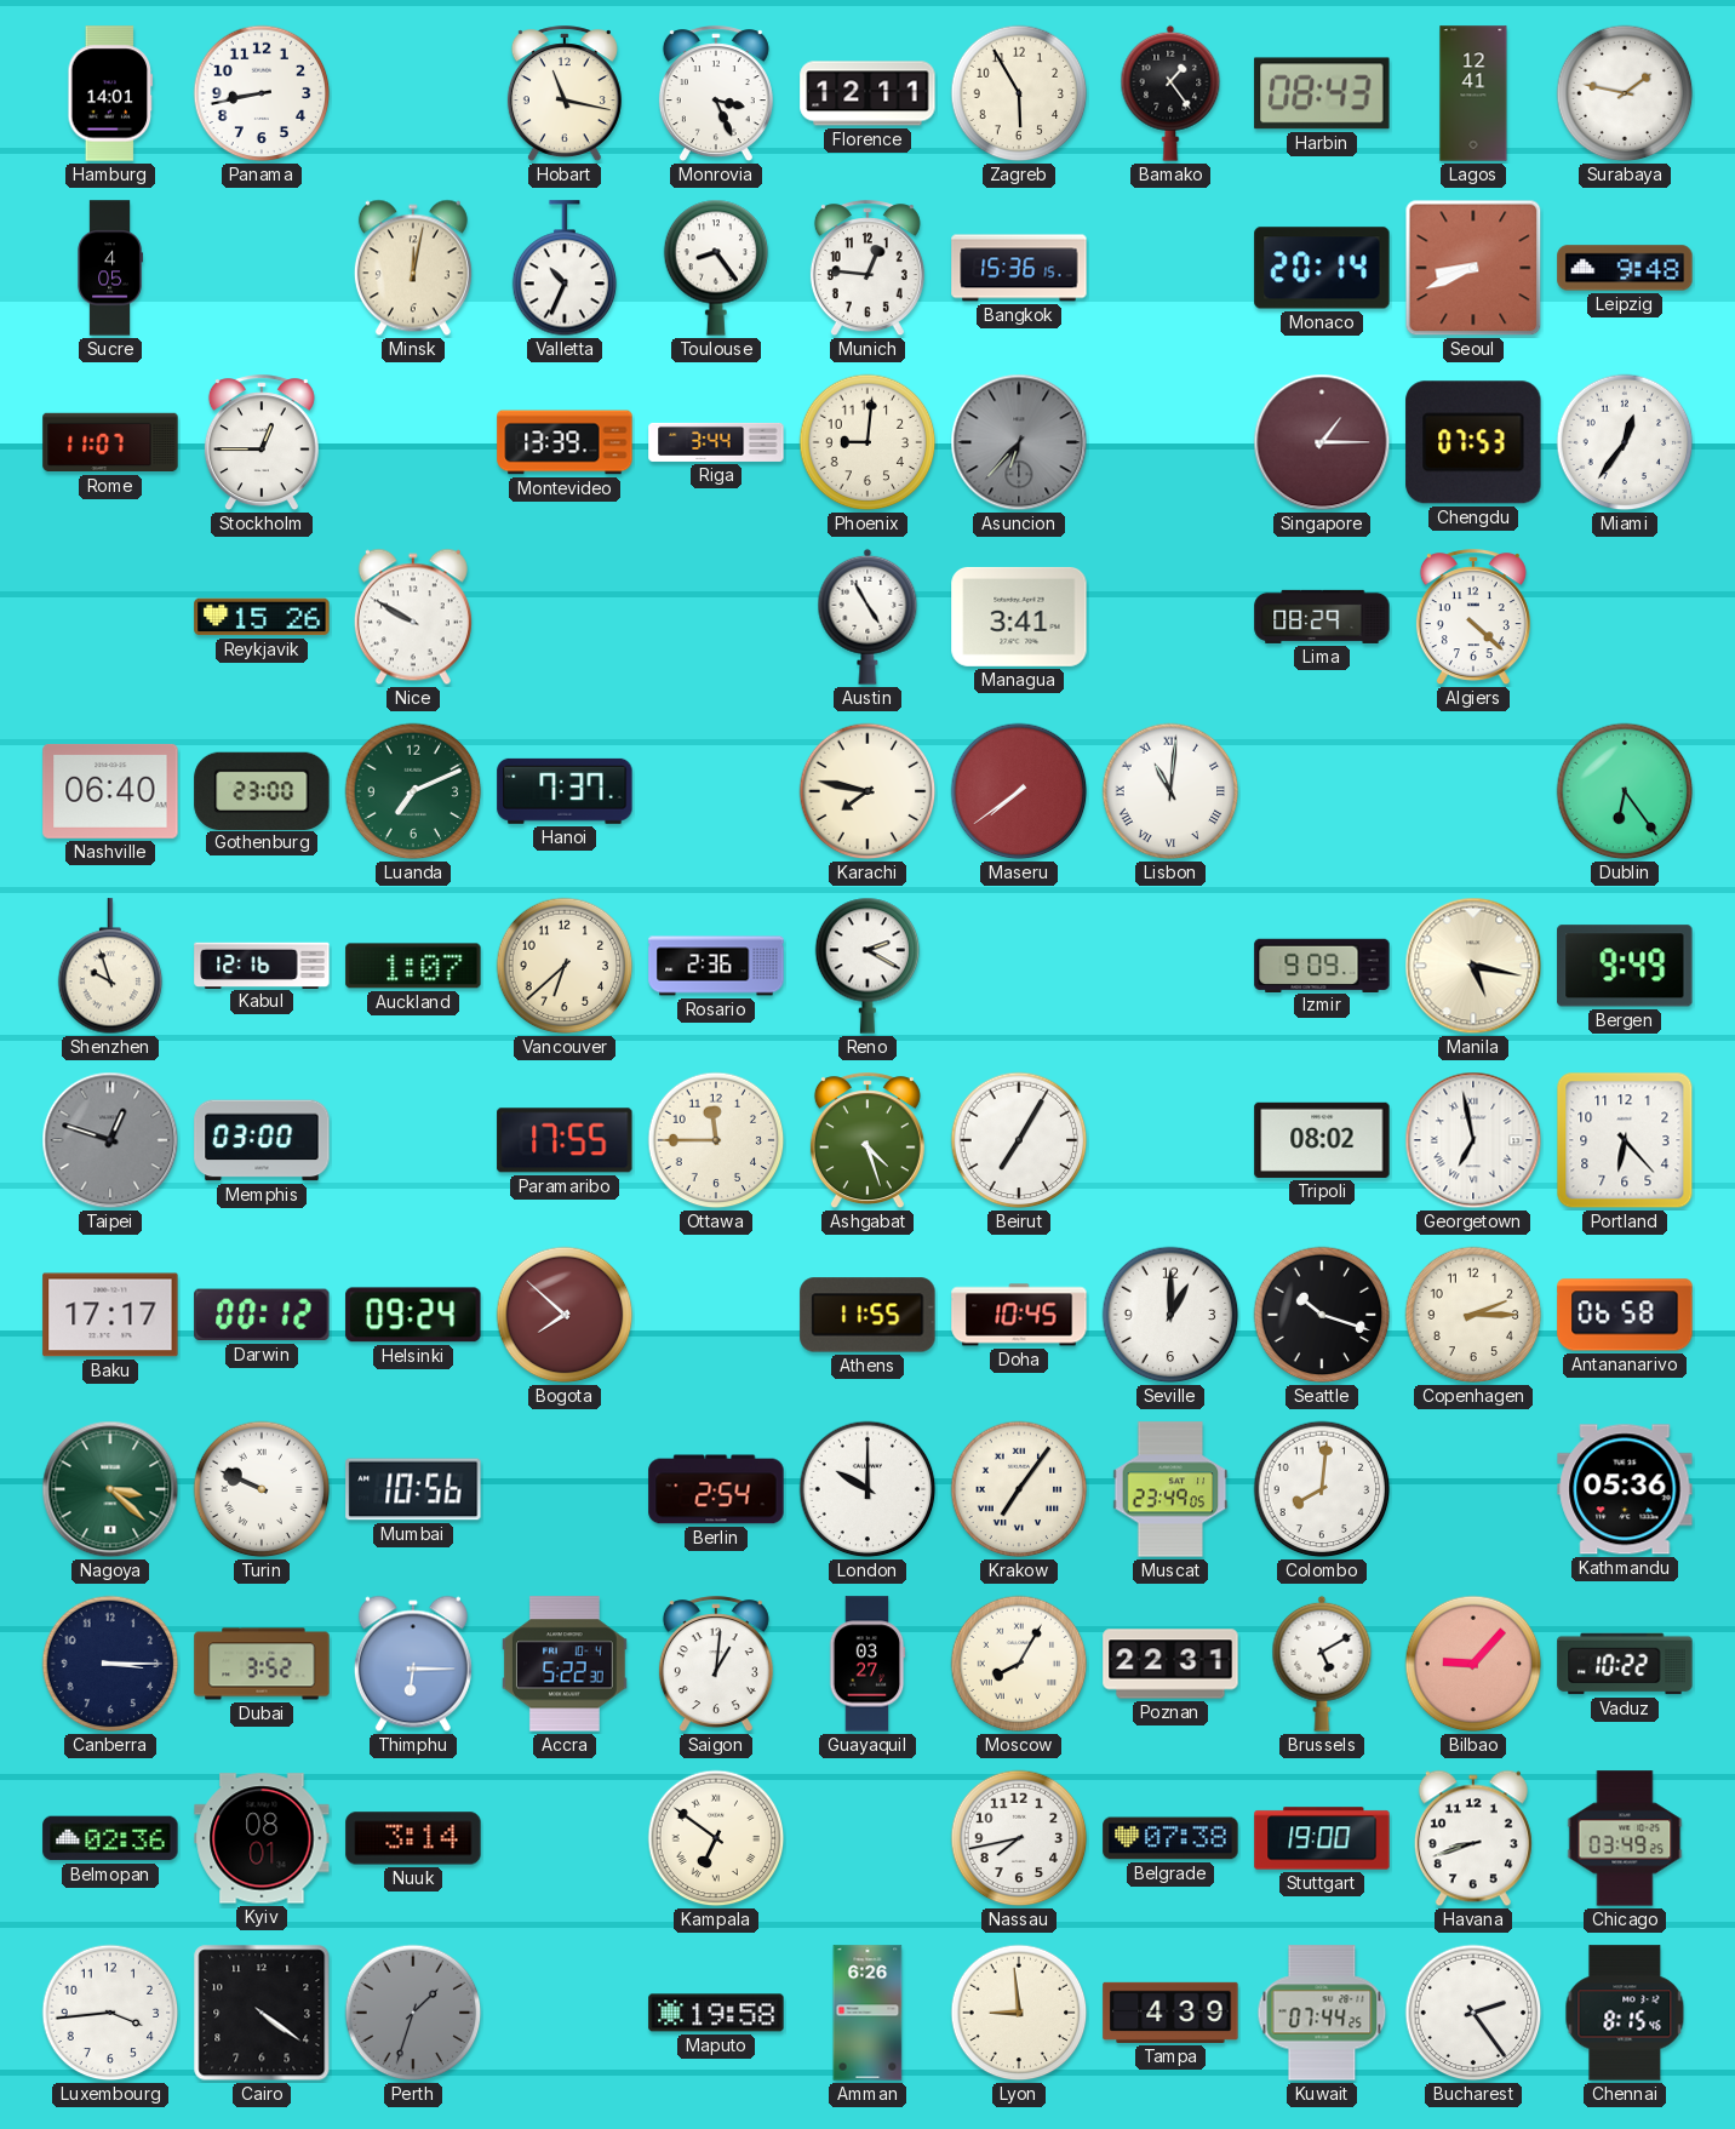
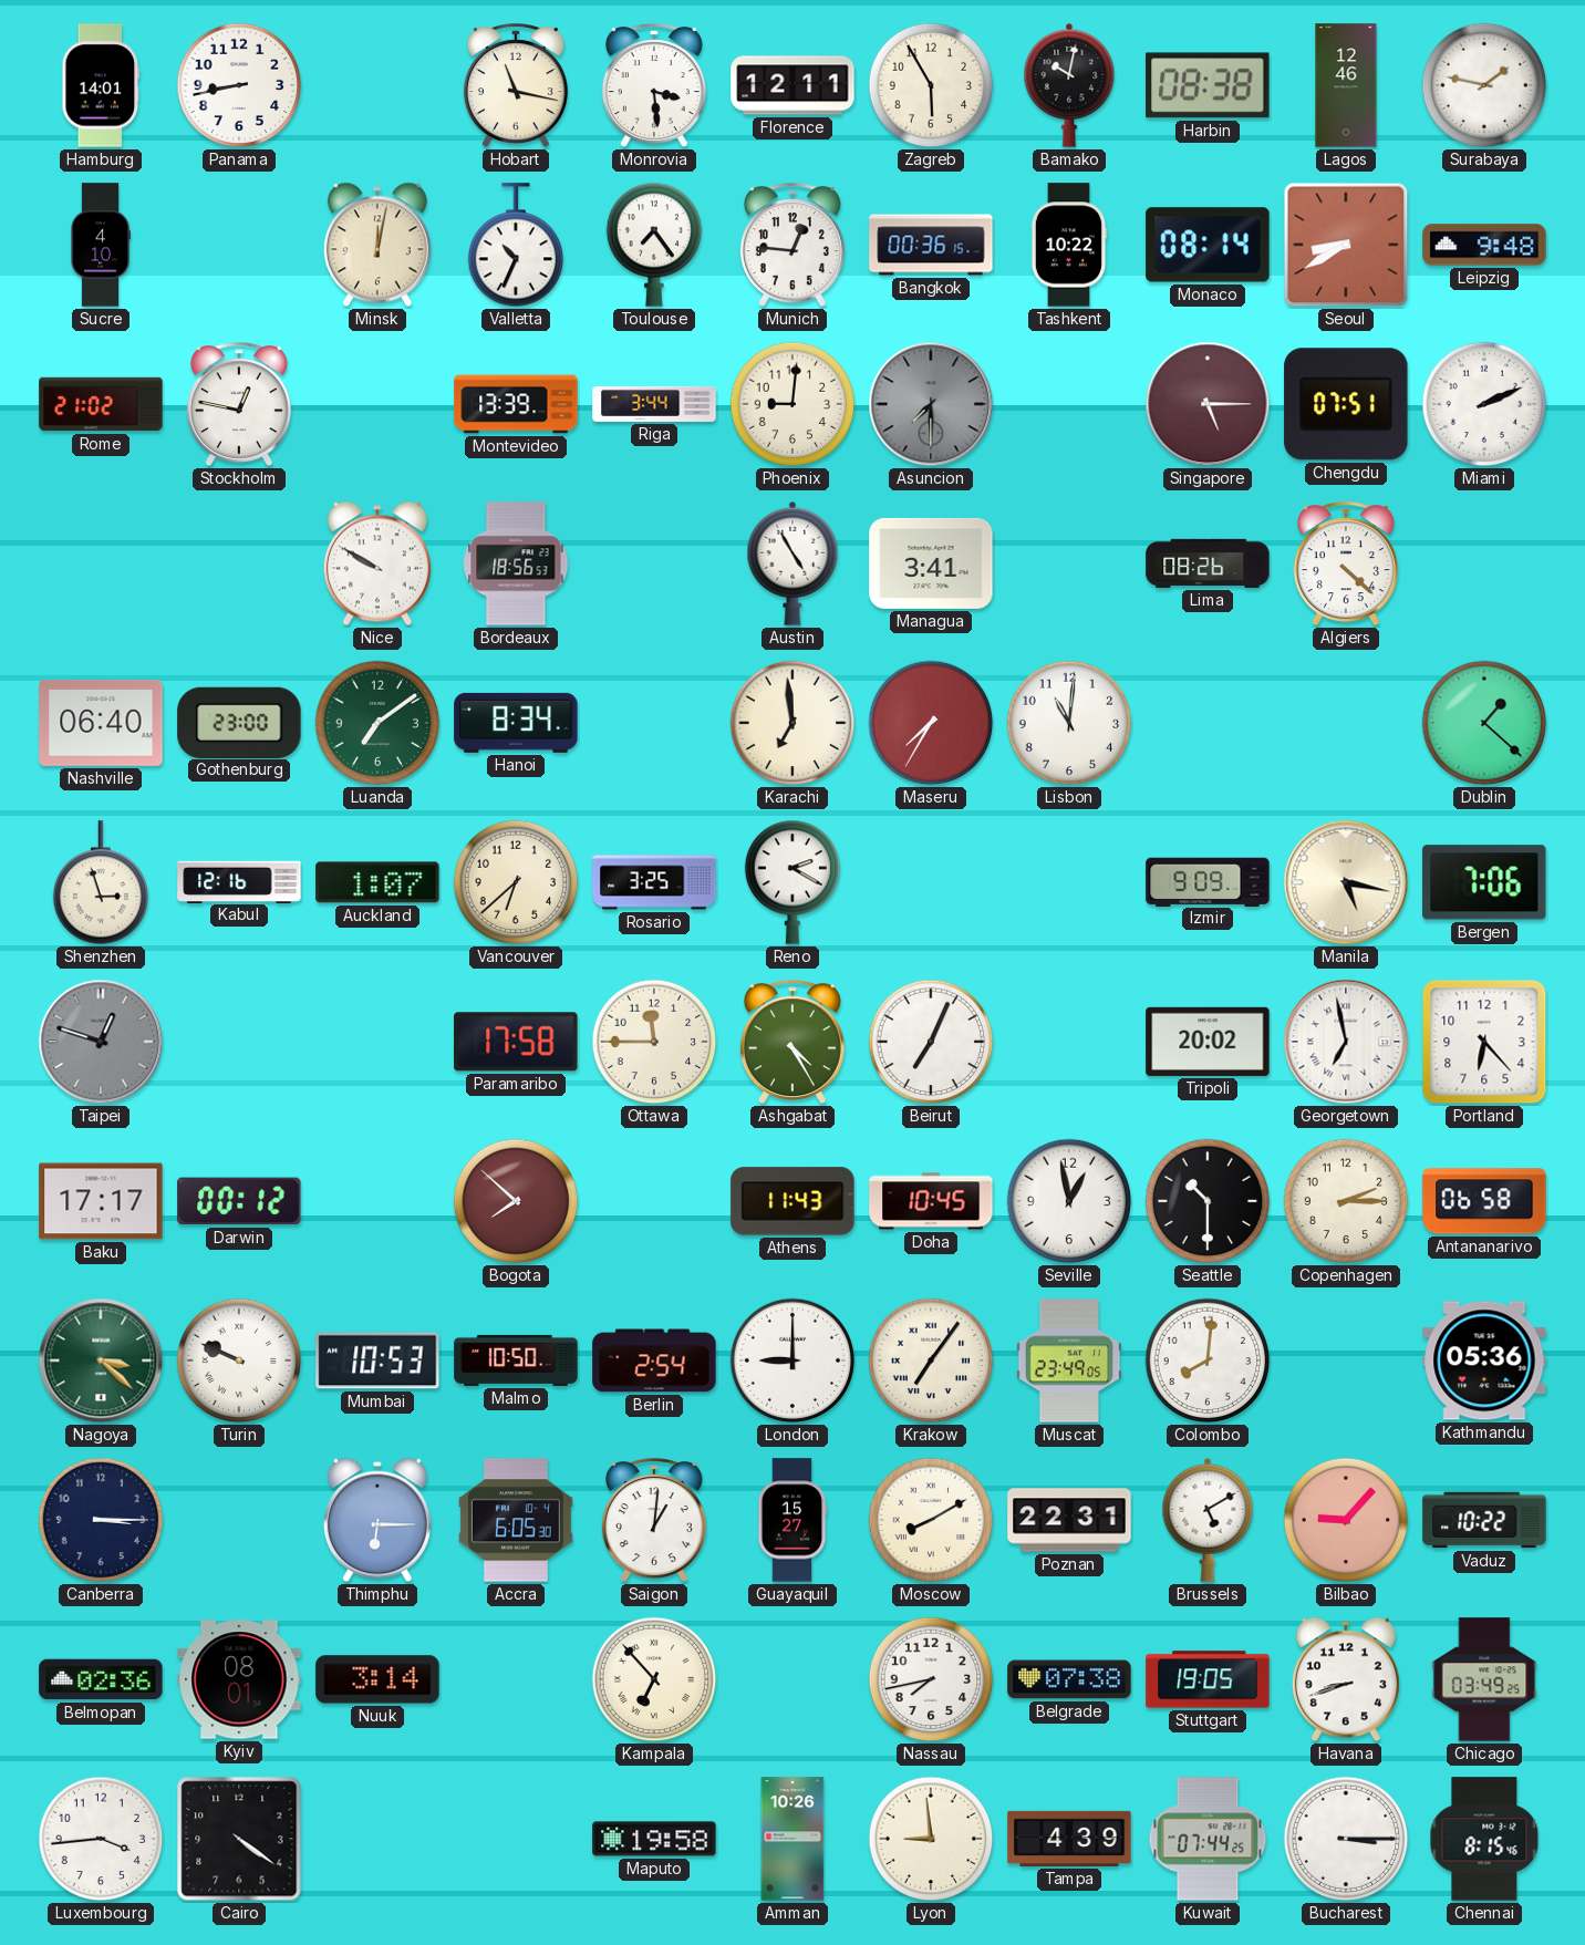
Monrovia: 3:26 -> 3:29 (654, 86)
Bamako: 1:24 -> 10:02 (1069, 85)
Harbin: 08:43 -> 08:38 (1208, 85)
Lagos: 12:41 -> 12:46 (1346, 85)
Sucre: 4:05 -> 4:10 (101, 245)
Toulouse: 8:24 -> 7:24 (654, 245)
Bangkok: 15:36 -> 00:36 (931, 245)
Tashkent: none -> 10:22 (1068, 245)
Monaco: 20:14 -> 08:14 (1208, 245)
Seoul: 8:41 -> 8:40 (1346, 245)
Rome: 11:07 -> 21:02 (101, 404)
Stockholm: 12:45 -> 12:47 (239, 405)
Asuncion: 6:37 -> 7:30 (931, 404)
Singapore: 1:15 -> 5:15 (1208, 404)
Chengdu: 07:53 -> 07:51 (1346, 404)
Miami: 12:36 -> 2:11 (1484, 404)
Reykjavik: 15:26 -> none (262, 617)
Bordeaux: none -> 18:56 (516, 563)
Lima: 08:29 -> 08:26 (1208, 563)
Luanda: 7:11 -> 7:09 (377, 723)
Hanoi: 7:37 -> 8:34 (516, 723)
Karachi: 7:47 -> 6:59 (792, 723)
Maseru: 7:39 -> 7:35 (931, 723)
Lisbon numerals: Roman -> Arabic (1069, 723)
Dublin: 6:24 -> 1:22 (1484, 723)
Shenzhen: 9:57 -> 2:57 (101, 883)
Rosario: 2:36 -> 3:25 (654, 882)
Bergen: 9:49 -> 7:06 (1484, 882)
Memphis: 03:00 -> none (262, 1140)
Paramaribo: 17:55 -> 17:58 (516, 1042)
Ashgabat: 4:27 -> 4:25 (792, 1043)
Beirut: 7:05 -> 7:04 (931, 1042)
Tripoli: 08:02 -> 20:02 (1208, 1042)
Helsinki: 09:24 -> none (413, 1315)
Athens: 11:55 -> 11:43 (792, 1201)
Seville: 1:00 -> 12:58 (1069, 1201)
Seattle: 10:18 -> 10:30 (1208, 1201)
Mumbai: 10:56 -> 10:53 (377, 1361)
Malmo: none -> 10:50 (516, 1361)
London: 10:00 -> 9:00 (792, 1361)
Dubai: 3:52 -> none (262, 1664)
Accra: 5:22 -> 6:05 (516, 1520)
Guayaquil: 03:27 -> 15:27 (792, 1520)
Moscow: 8:05 -> 8:10 (931, 1520)
Kampala: 6:51 -> 6:53 (654, 1679)
Stuttgart: 19:00 -> 19:05 (1208, 1679)
Perth: 1:33 -> none (413, 2013)
Amman: 6:26 -> 10:26 (792, 1839)
Bucharest: 2:24 -> 3:15 (1346, 1839)
